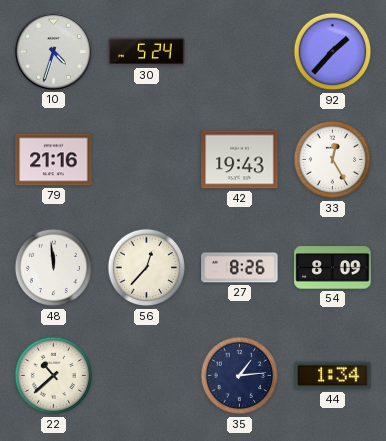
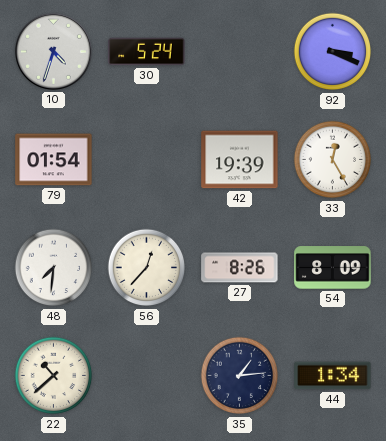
92: 1:37 -> 3:19 (333, 52)
79: 21:16 -> 01:54 (54, 160)
42: 19:43 -> 19:39 (240, 160)
48: 11:59 -> 7:31 (54, 268)
